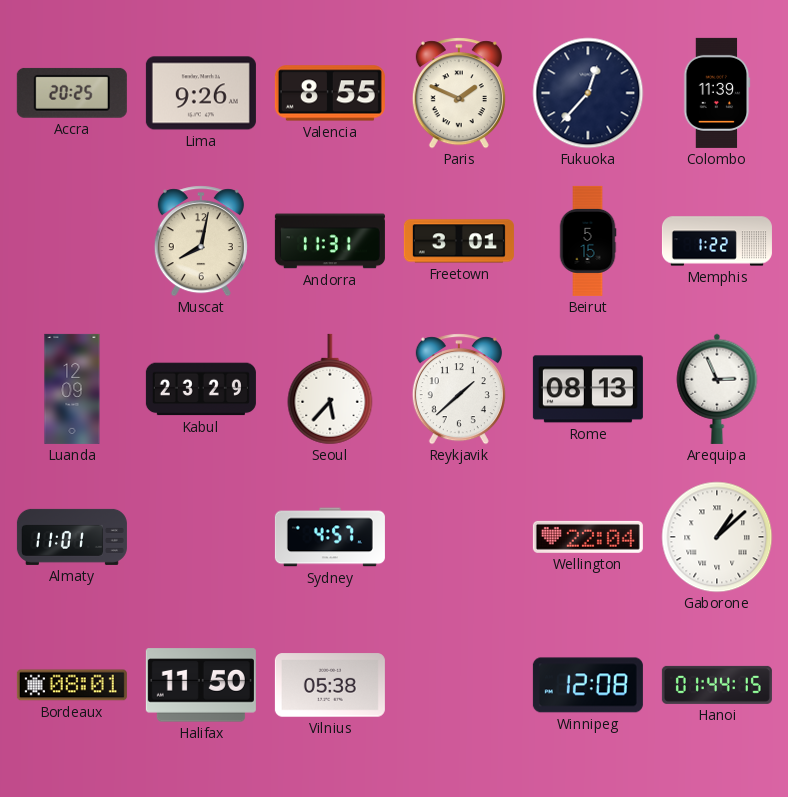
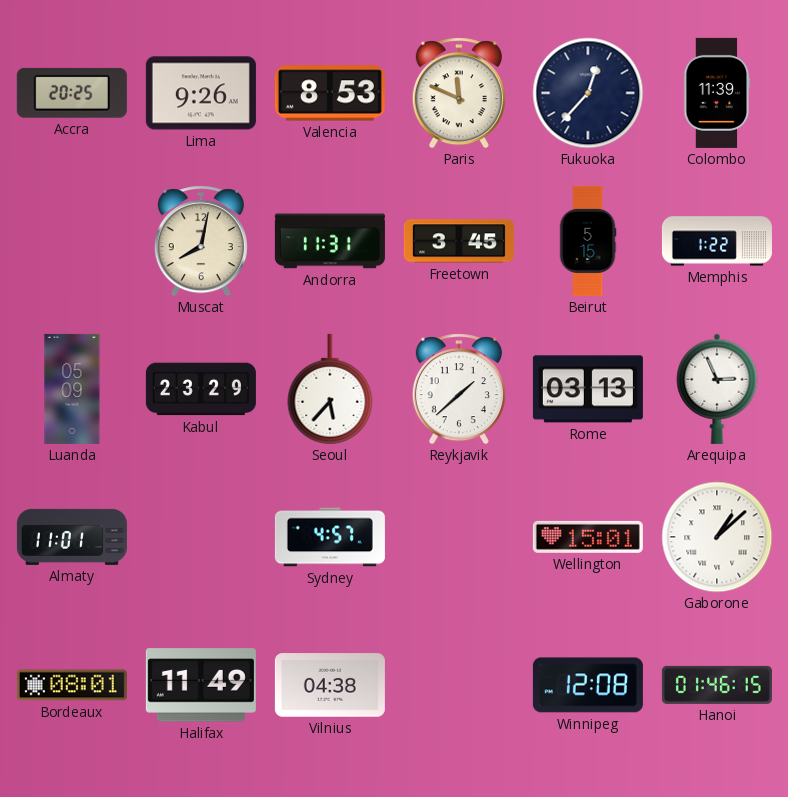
Valencia: 8:55 -> 8:53 (330, 93)
Paris: 1:49 -> 11:49 (459, 93)
Freetown: 3:01 -> 3:45 (459, 241)
Luanda: 12:09 -> 05:09 (72, 389)
Rome: 08:13 -> 03:13 (588, 389)
Wellington: 22:04 -> 15:01 (588, 537)
Halifax: 11:50 -> 11:49 (201, 685)
Vilnius: 05:38 -> 04:38 (330, 685)
Hanoi: 01:44 -> 01:46 (717, 685)
